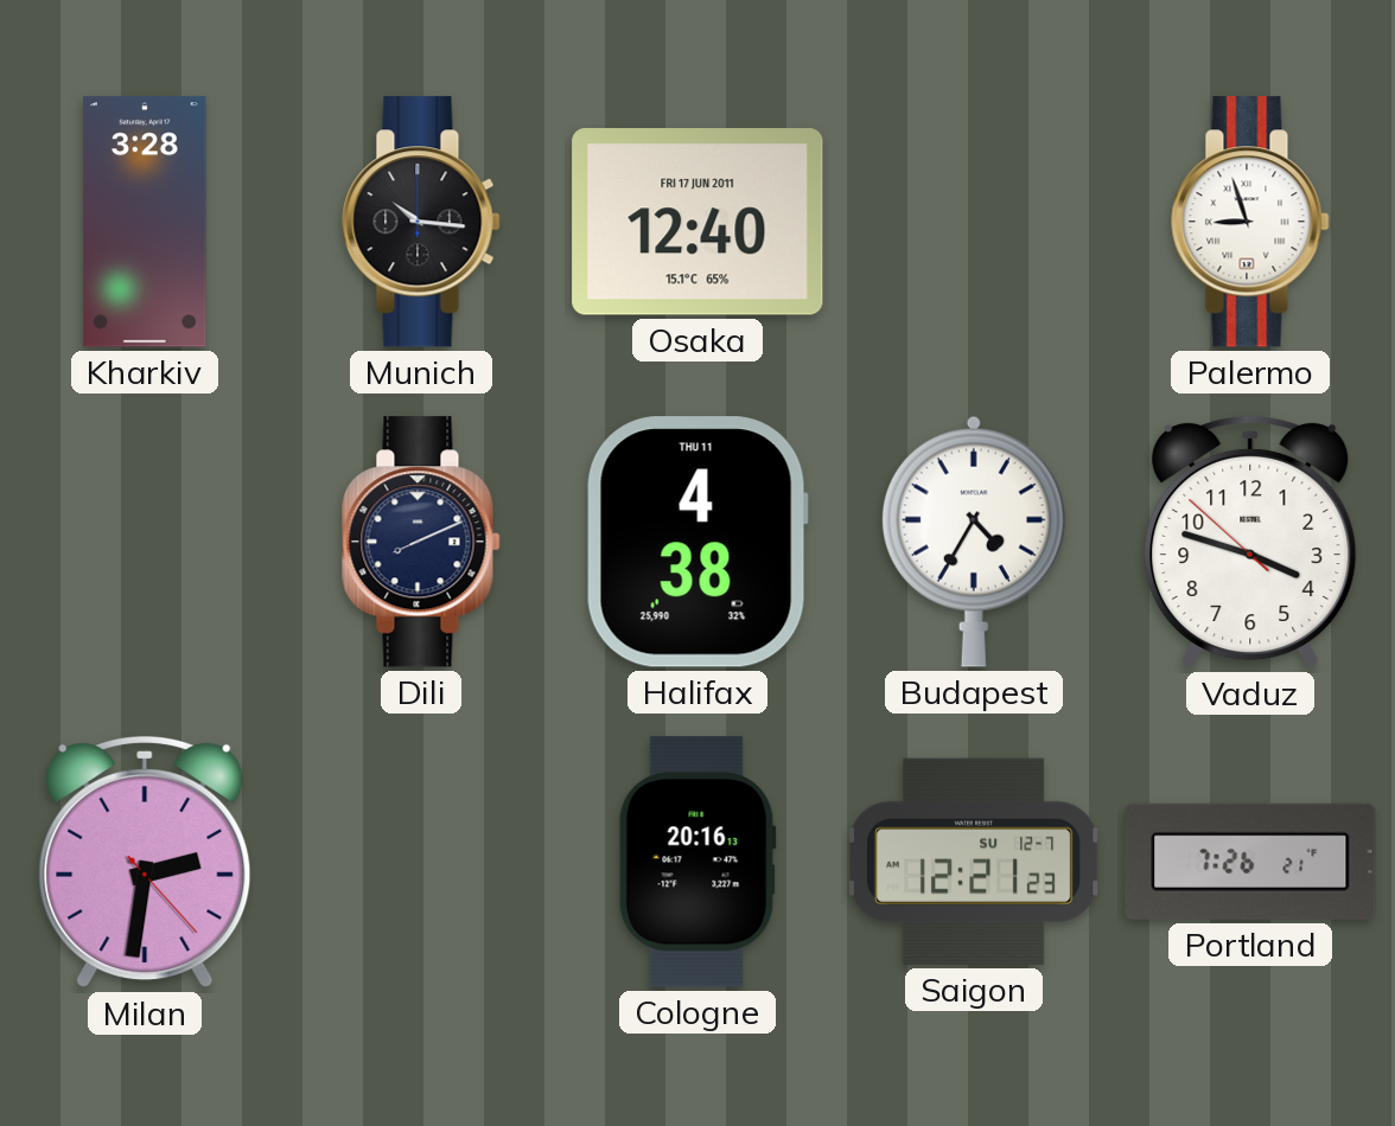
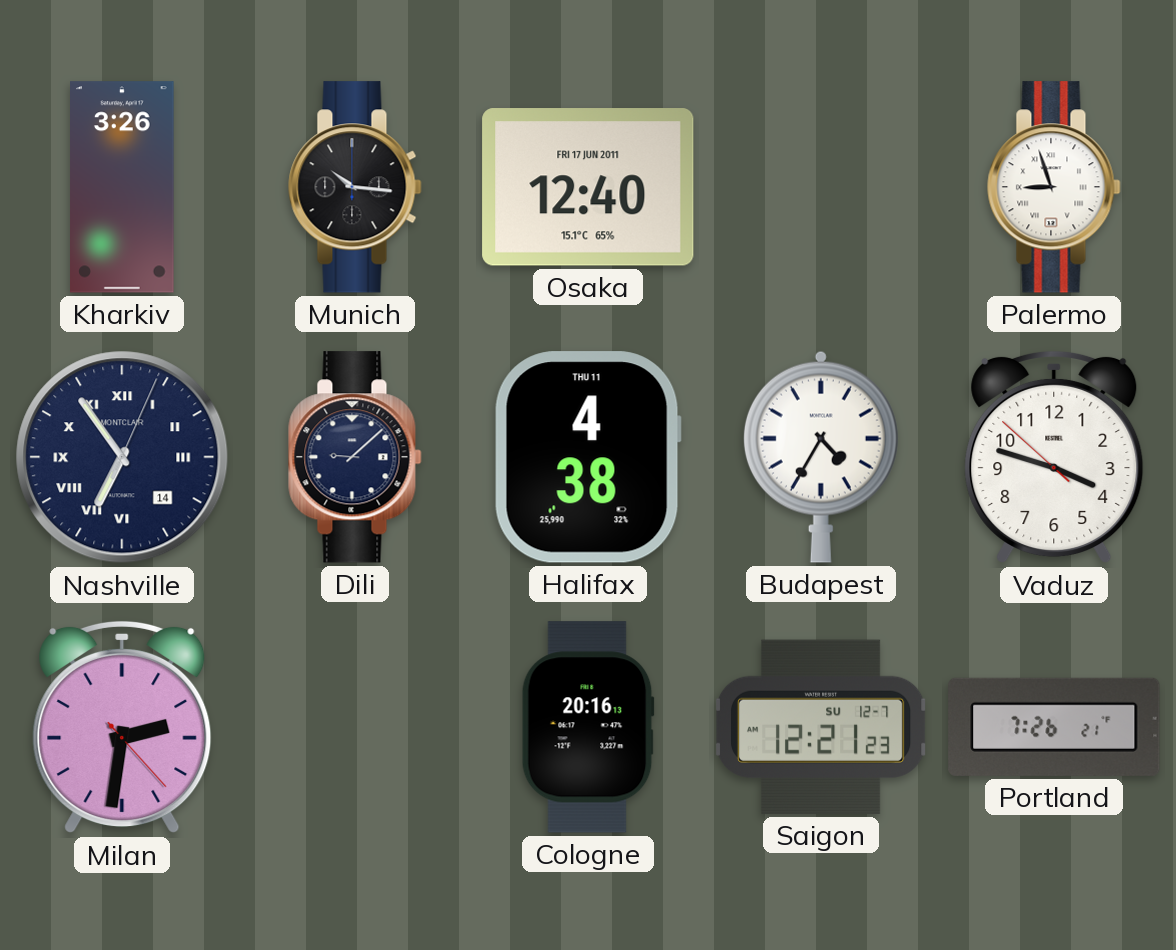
Kharkiv: 3:28 -> 3:26 (122, 187)
Nashville: none -> 6:54 (122, 457)
Dili: 8:11 -> 9:08 (355, 457)
